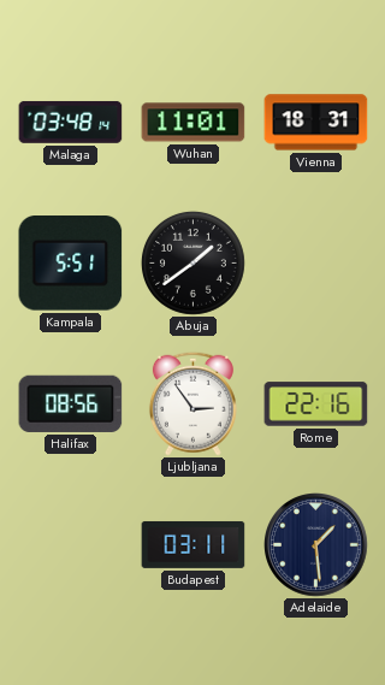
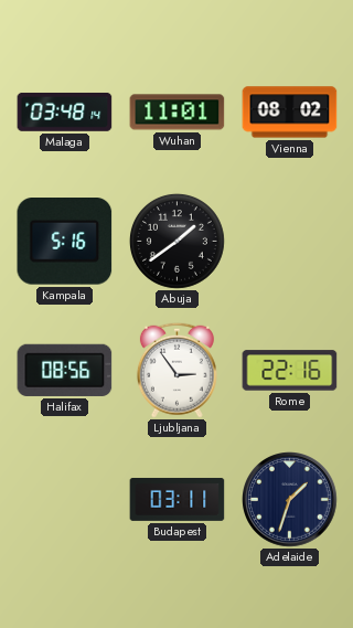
Vienna: 18:31 -> 08:02 (290, 113)
Kampala: 5:51 -> 5:16 (65, 242)
Adelaide: 1:29 -> 1:33 (290, 500)
